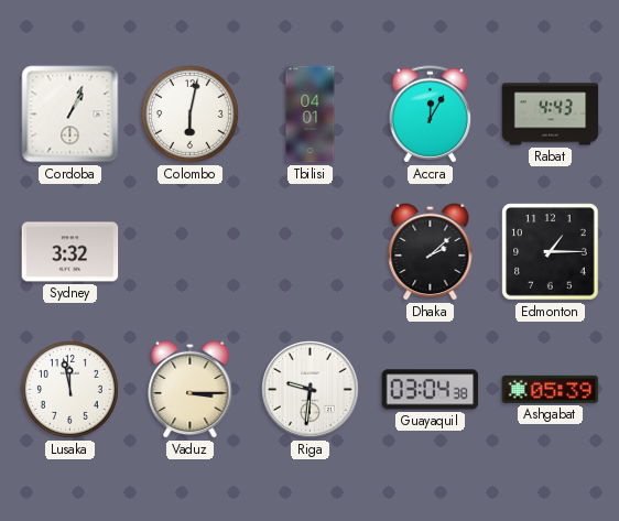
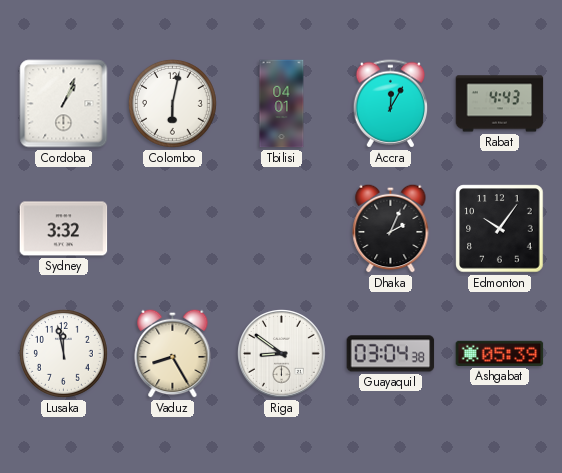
Dhaka: 2:08 -> 2:04 (391, 228)
Edmonton: 1:15 -> 10:06 (500, 229)
Vaduz: 3:15 -> 8:25 (173, 353)
Riga: 9:31 -> 8:51 (282, 354)
